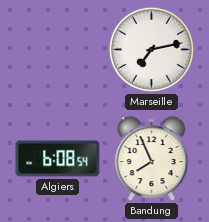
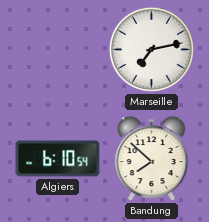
Algiers: 6:08 -> 6:10 (58, 159)
Bandung: 7:56 -> 7:52 (152, 159)
